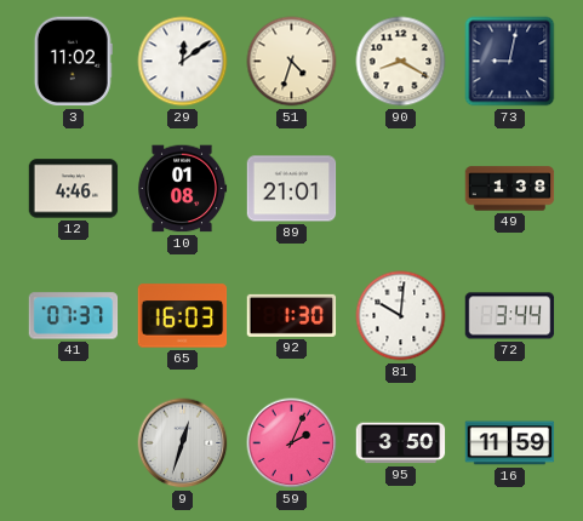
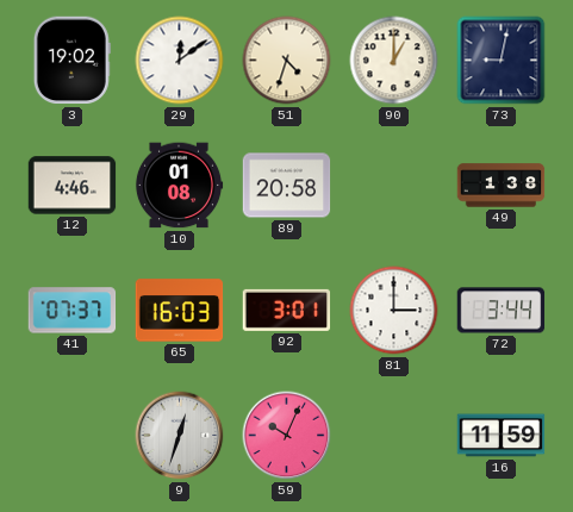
3: 11:02 -> 19:02 (71, 61)
90: 8:20 -> 1:00 (394, 61)
89: 21:01 -> 20:58 (287, 186)
92: 1:30 -> 3:01 (287, 310)
81: 10:01 -> 3:00 (394, 311)
59: 2:04 -> 10:04 (287, 436)
95: 3:50 -> none (401, 443)
